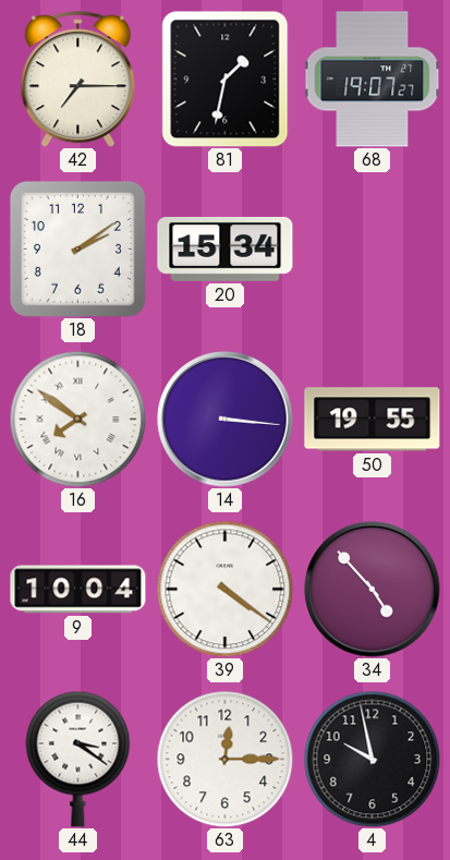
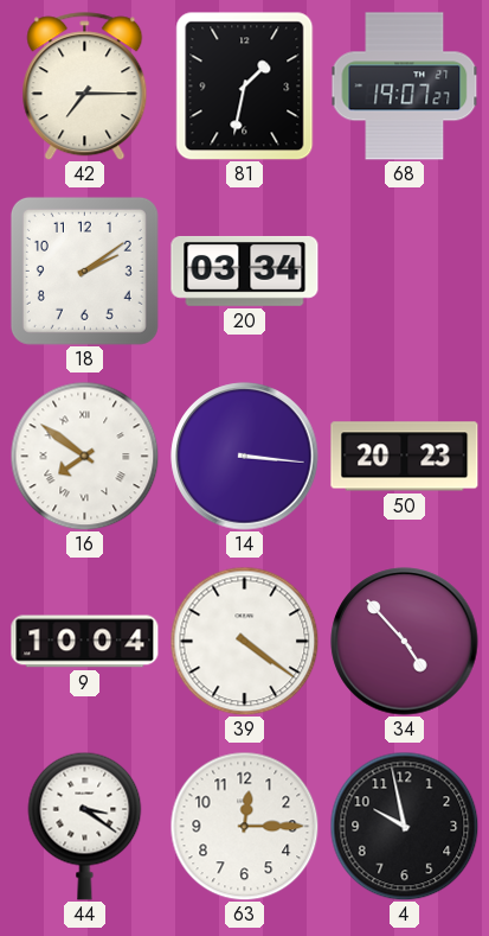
20: 15:34 -> 03:34 (245, 270)
50: 19:55 -> 20:23 (405, 457)
